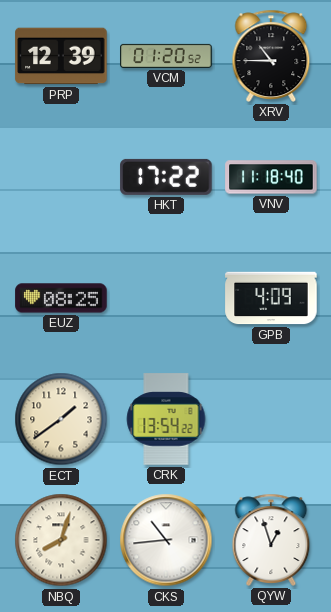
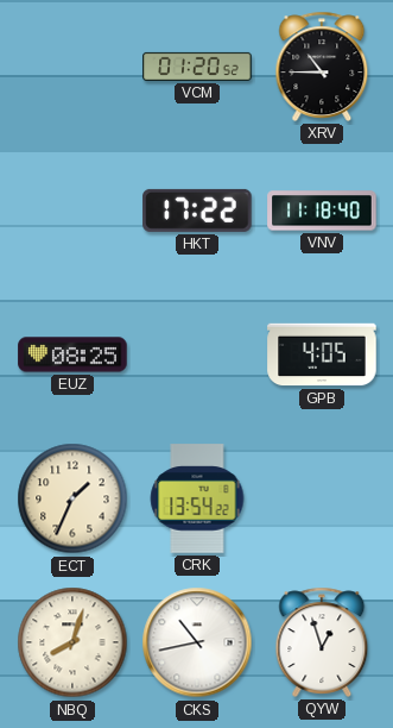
PRP: 12:39 -> none (61, 56)
GPB: 4:09 -> 4:05 (322, 354)
ECT: 1:39 -> 1:34 (72, 498)
CKS: 10:44 -> 10:43 (197, 642)
